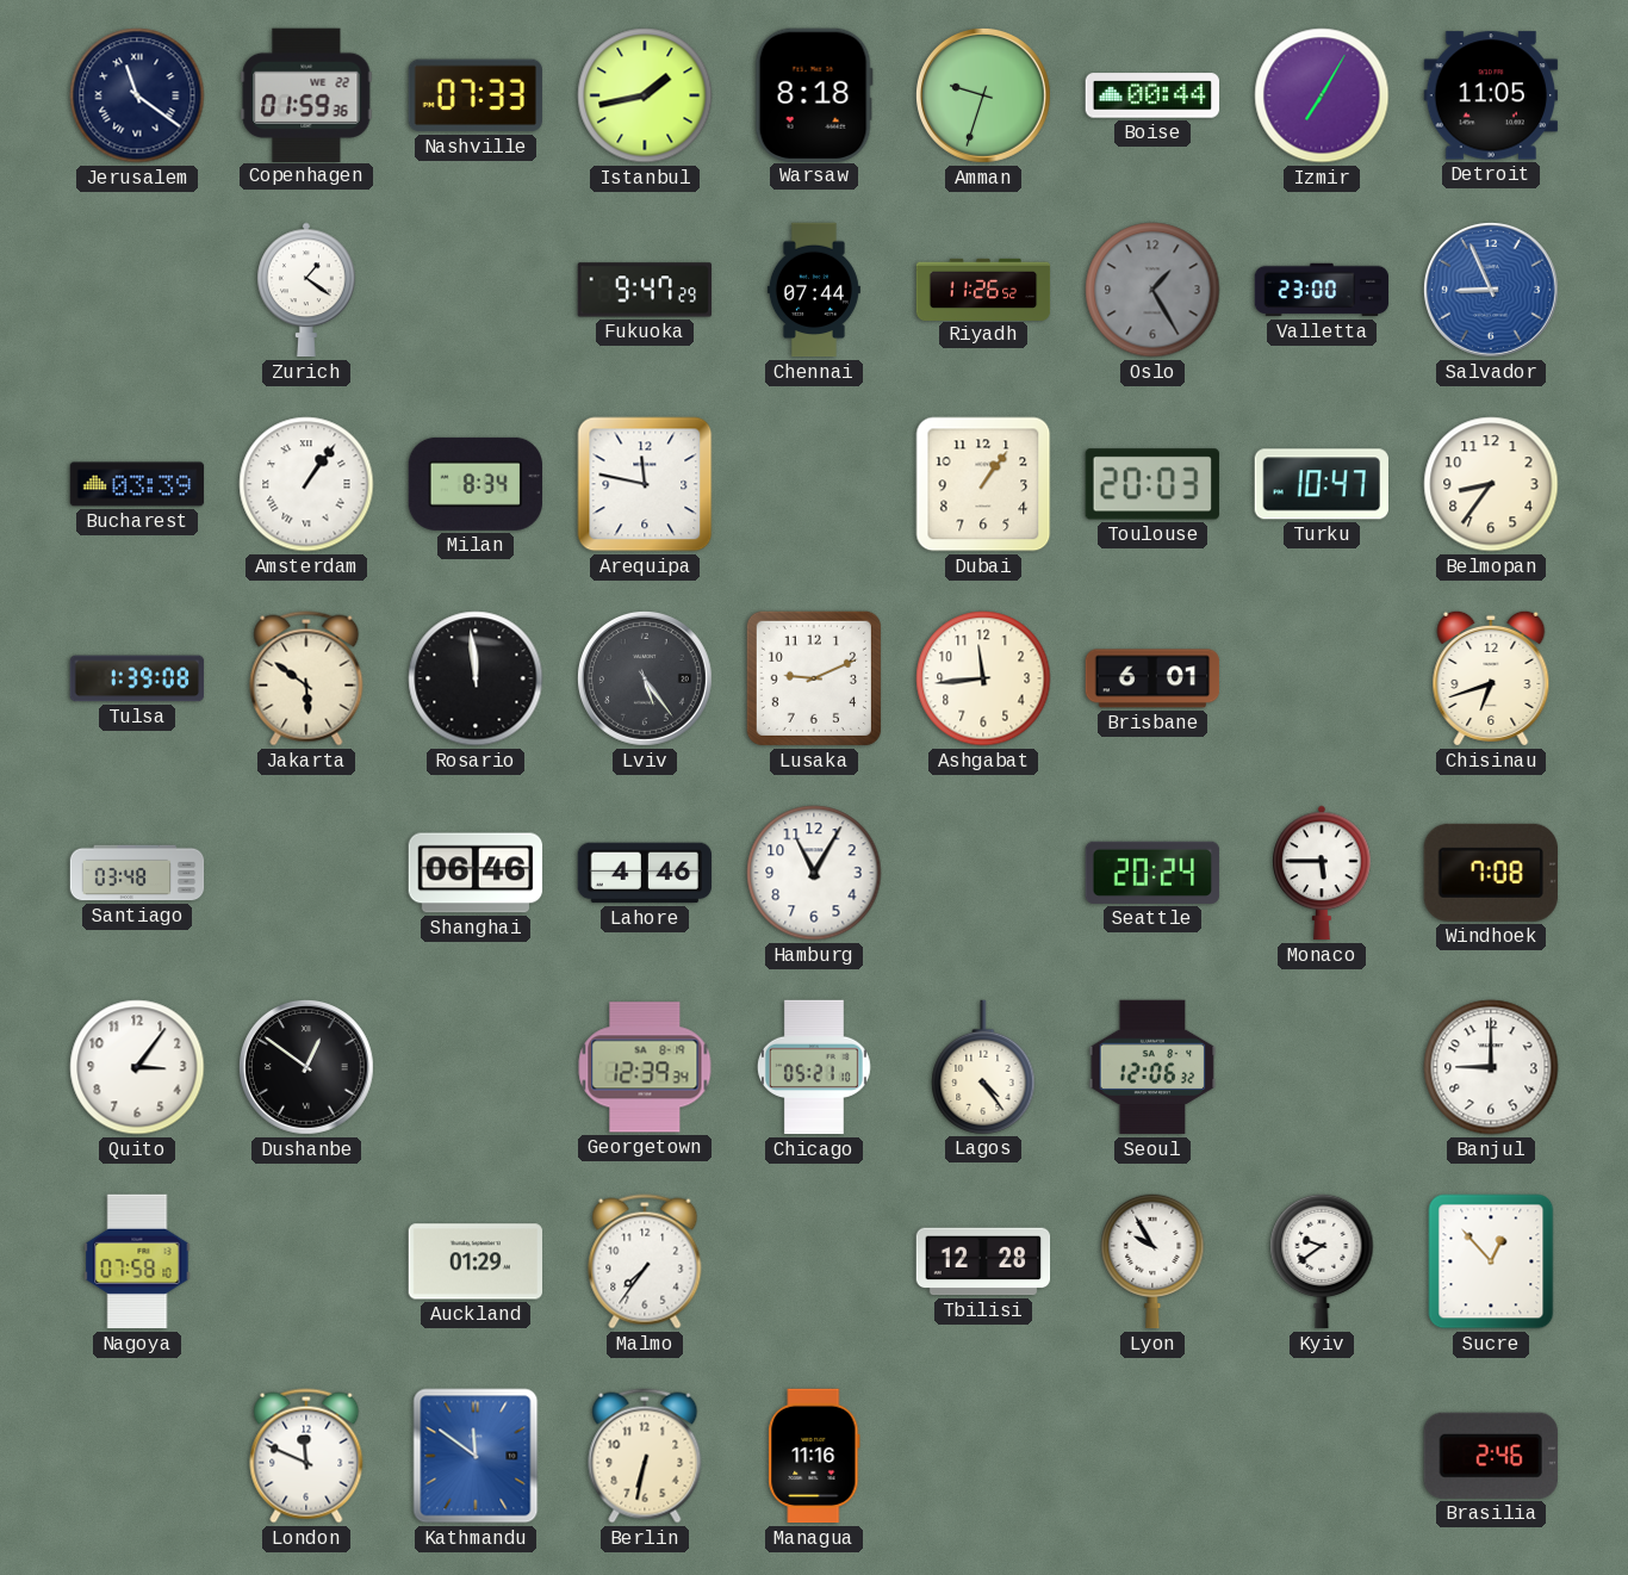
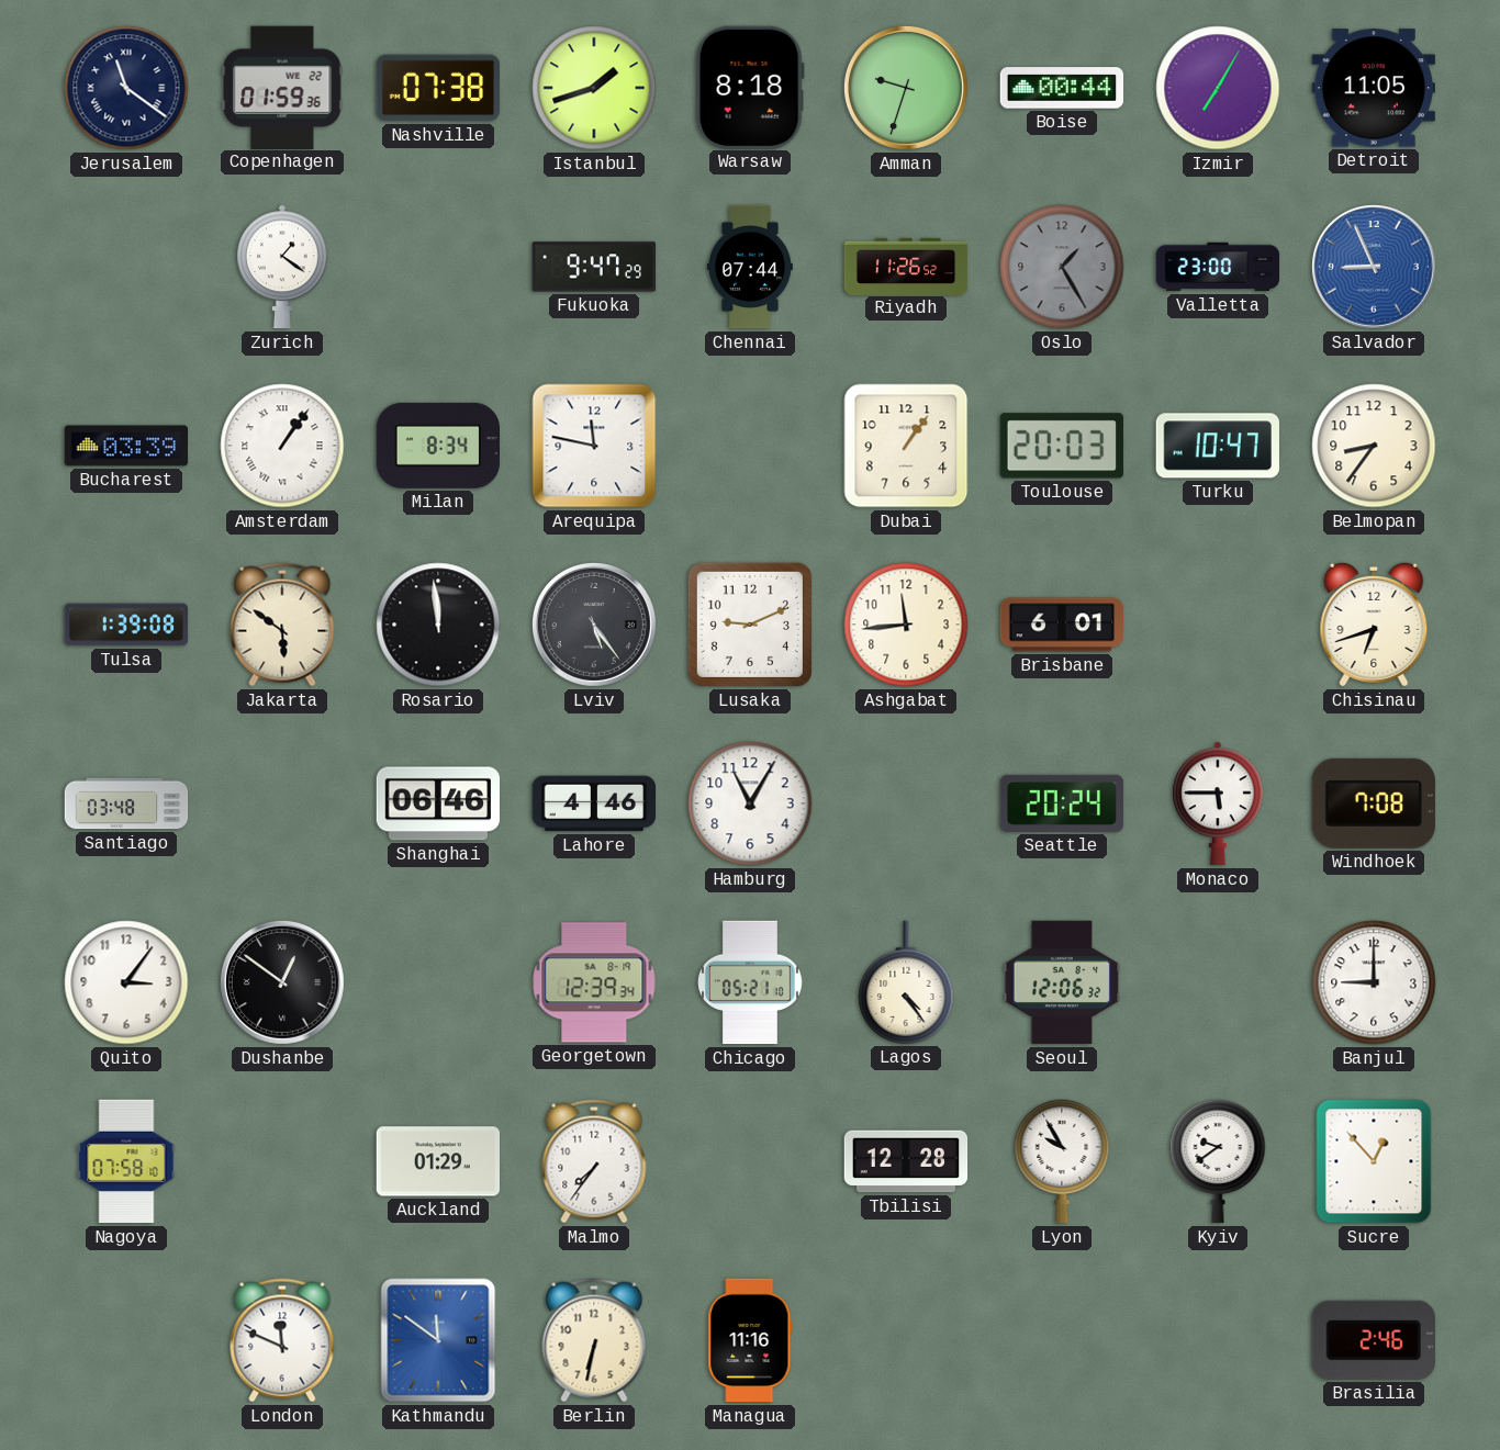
Nashville: 07:33 -> 07:38 (437, 88)
Istanbul: 1:43 -> 1:42 (594, 88)
